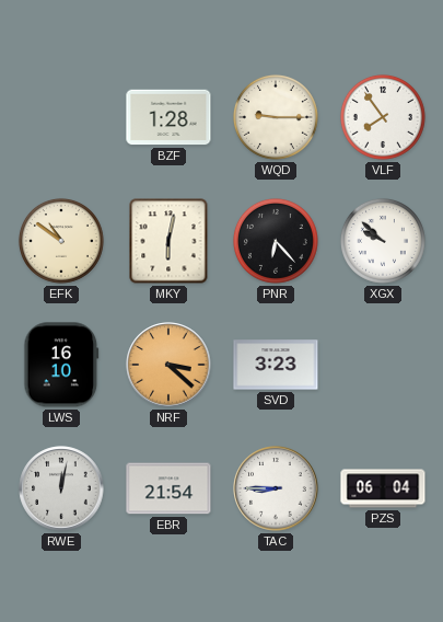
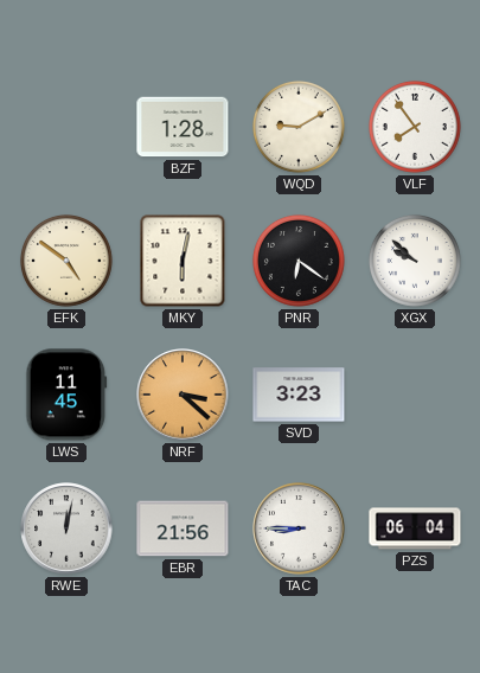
WQD: 9:15 -> 9:10 (299, 127)
EFK: 10:51 -> 4:51 (66, 261)
PNR: 6:23 -> 6:21 (299, 261)
LWS: 16:10 -> 11:45 (66, 395)
EBR: 21:54 -> 21:56 (183, 528)
